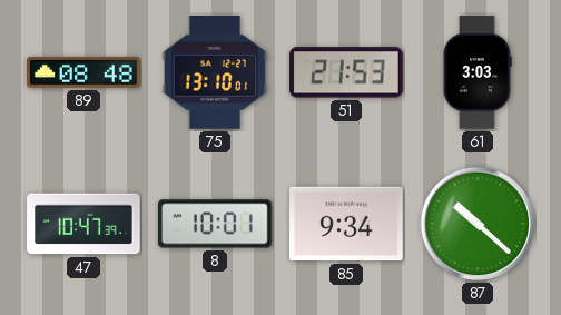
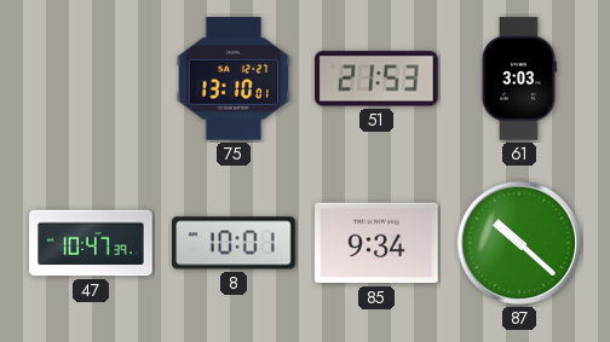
89: 08:48 -> none (83, 72)
